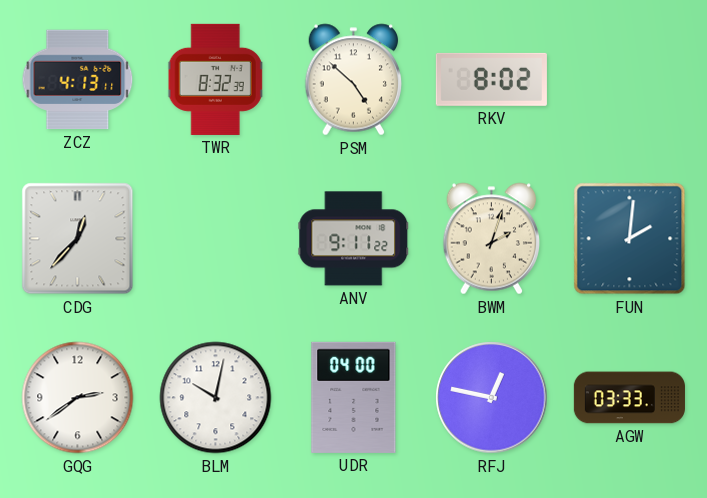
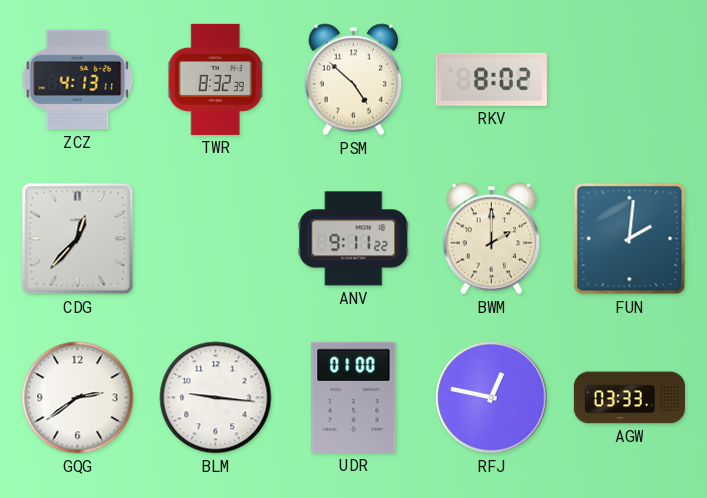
BWM: 2:03 -> 2:00 (492, 239)
BLM: 10:02 -> 9:16 (216, 398)
UDR: 04:00 -> 01:00 (354, 397)
